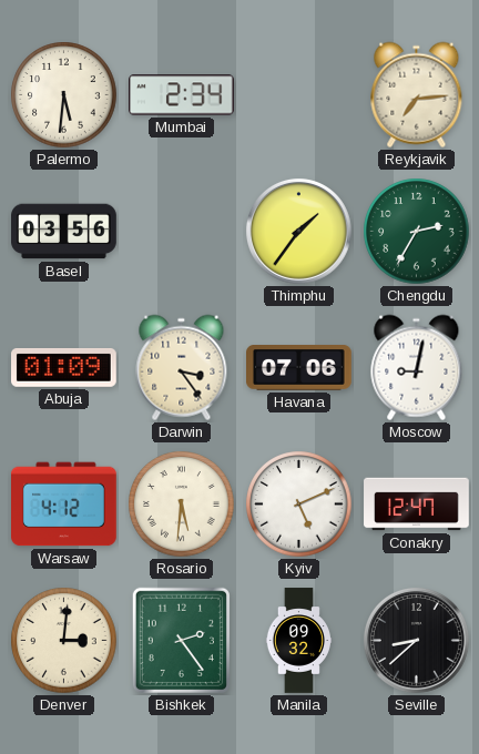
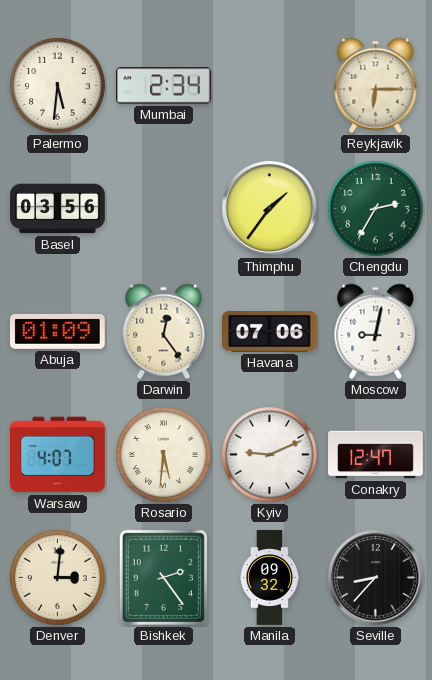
Reykjavik: 7:14 -> 6:15 (376, 86)
Darwin: 3:24 -> 12:24 (164, 332)
Warsaw: 4:12 -> 4:07 (58, 455)
Kyiv: 5:11 -> 9:11 (270, 455)
Seville: 8:38 -> 8:37 (375, 577)
